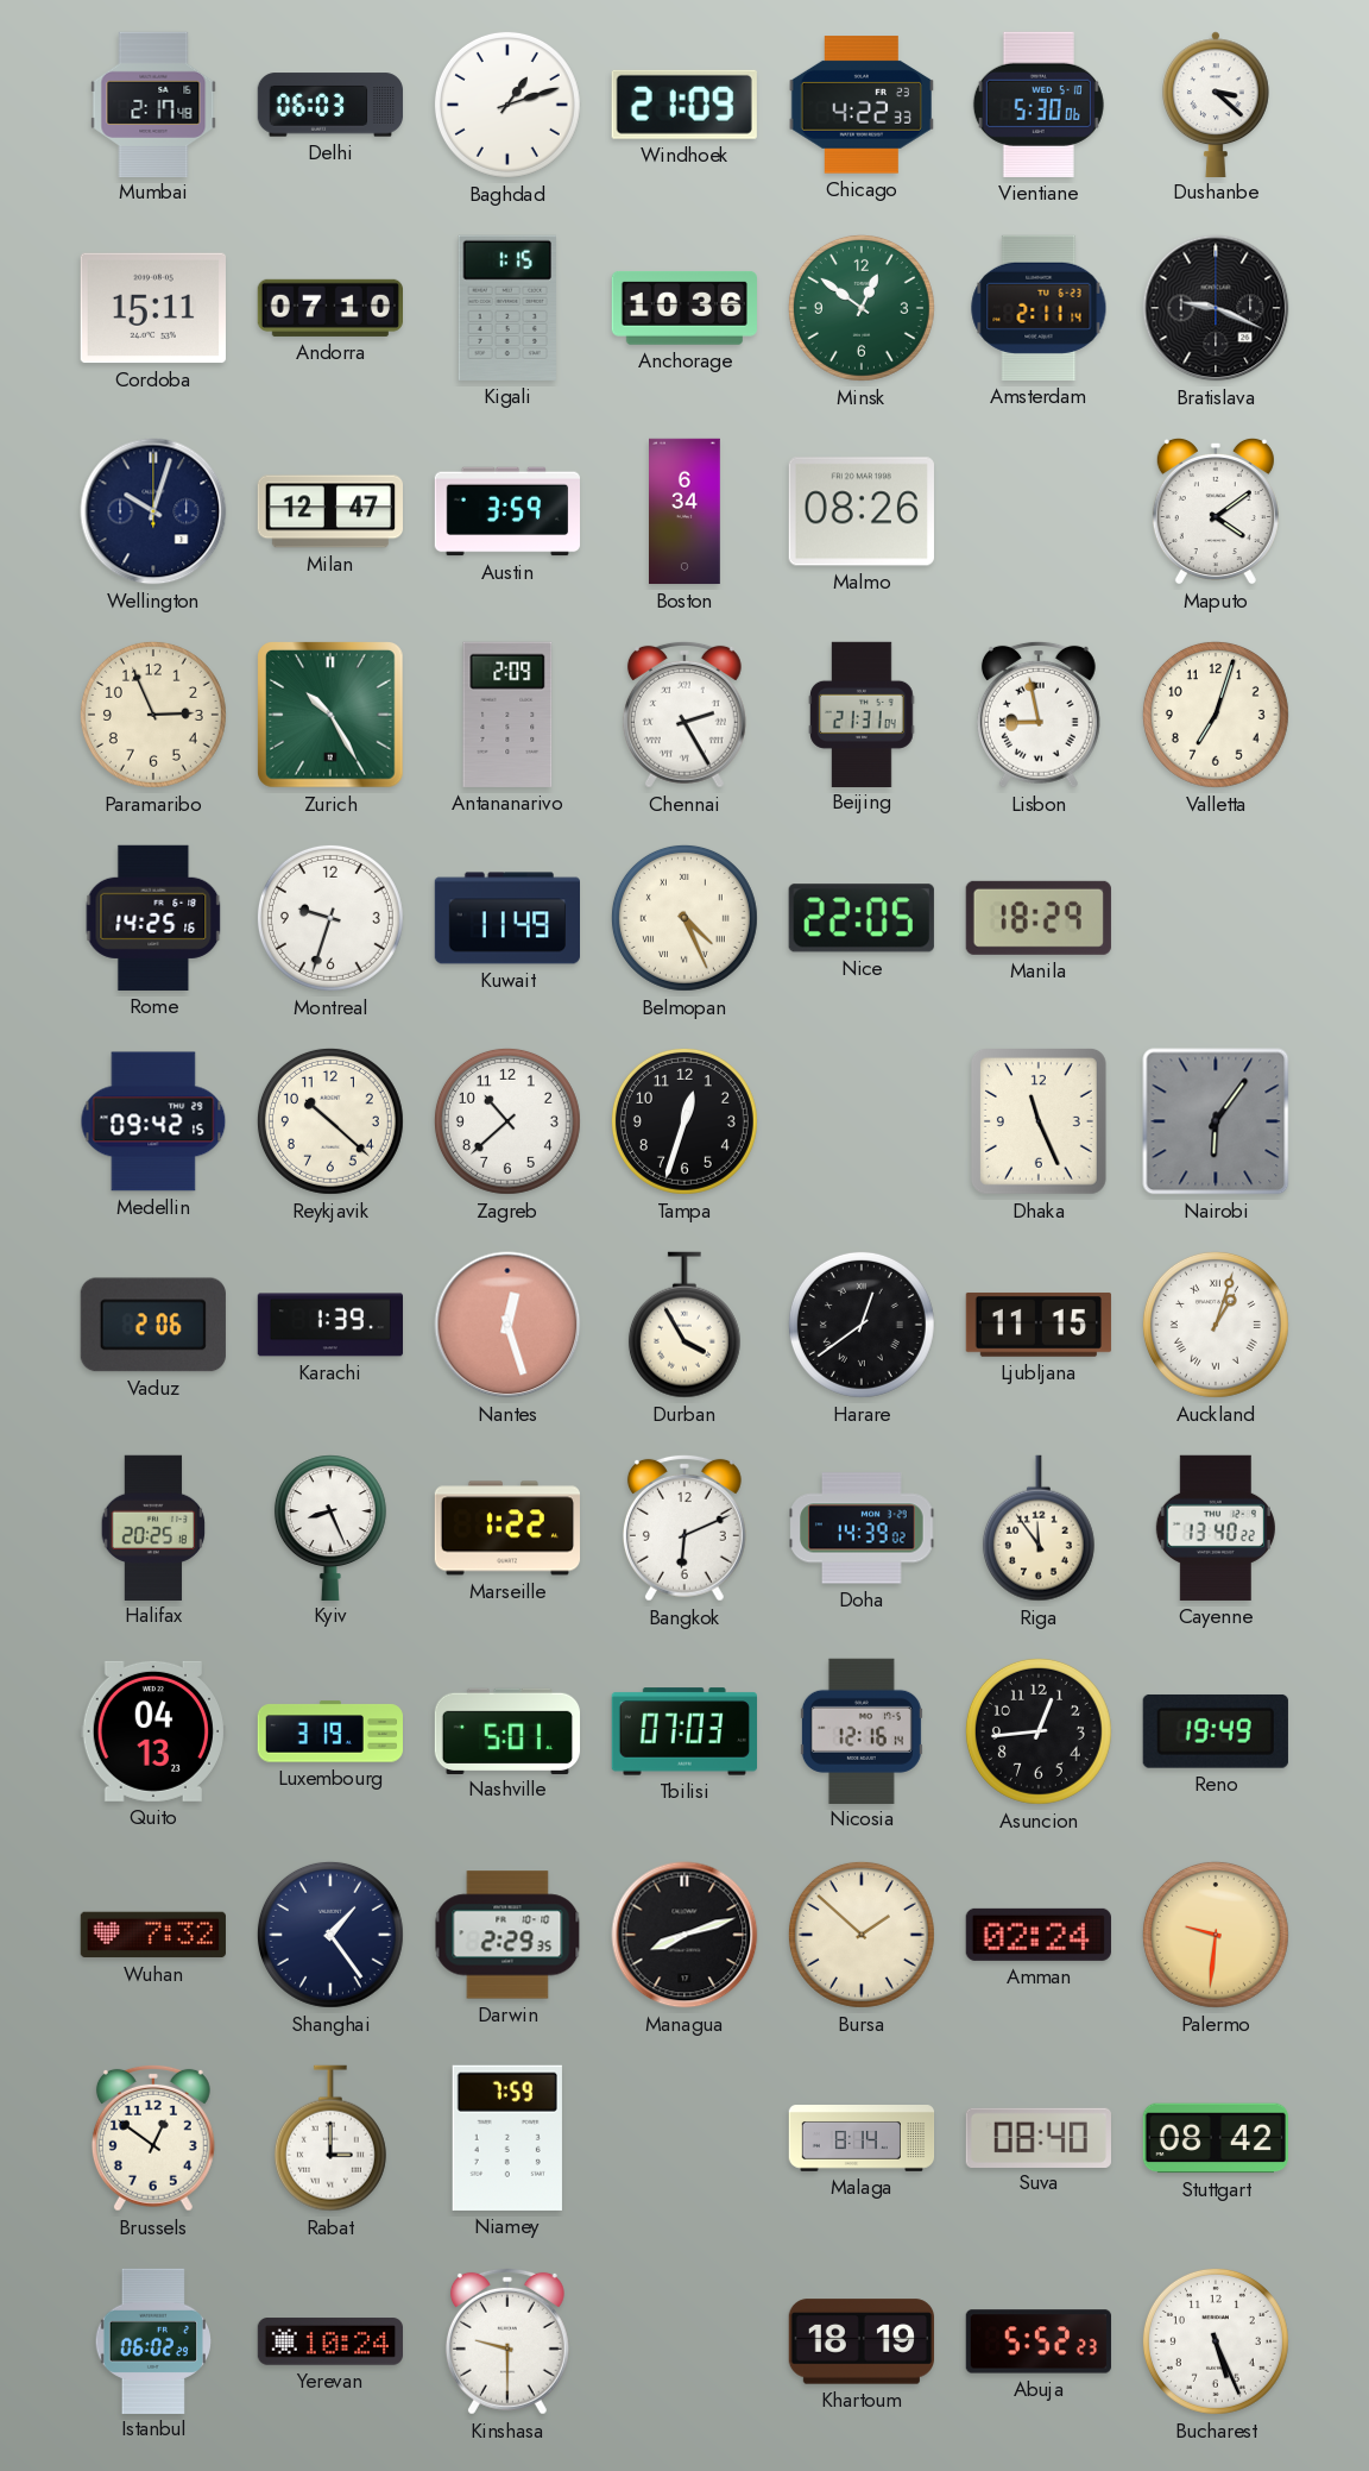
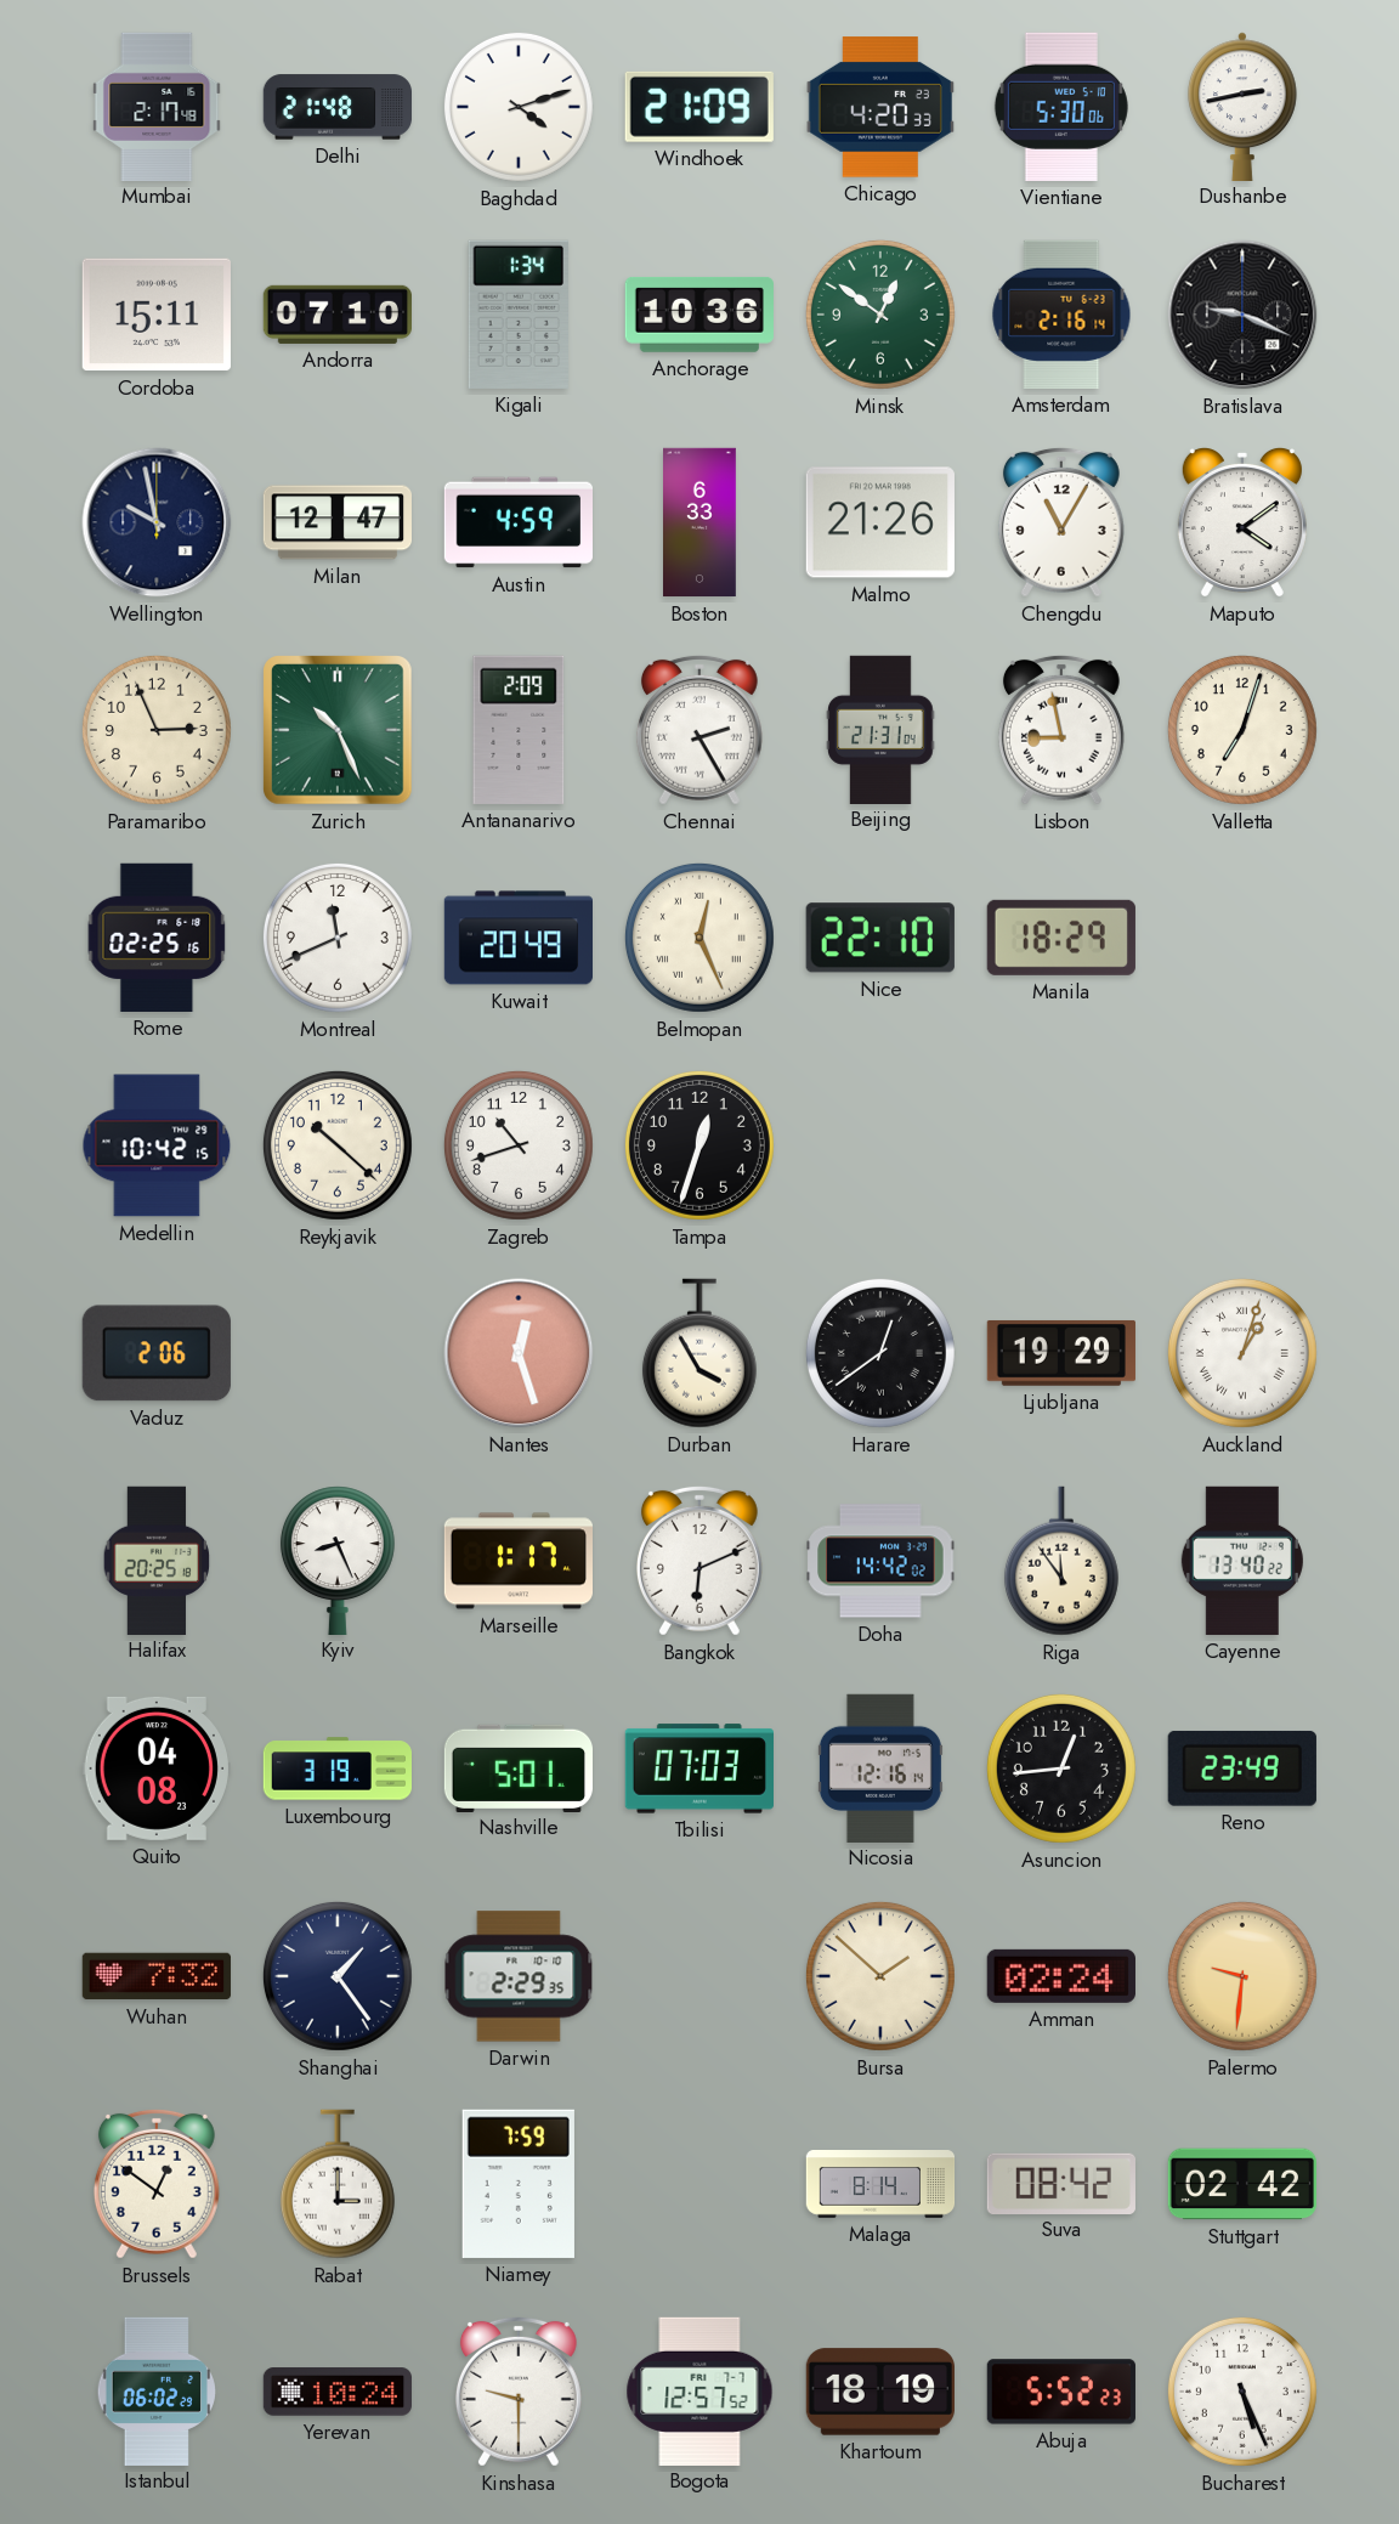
Delhi: 06:03 -> 21:48 (336, 107)
Baghdad: 1:12 -> 4:12 (519, 107)
Chicago: 4:22 -> 4:20 (880, 107)
Dushanbe: 3:22 -> 2:43 (1244, 106)
Kigali: 1:15 -> 1:34 (517, 315)
Amsterdam: 2:11 -> 2:16 (1061, 315)
Wellington: 10:03 -> 9:58 (157, 522)
Austin: 3:59 -> 4:59 (517, 522)
Boston: 6:34 -> 6:33 (701, 522)
Malmo: 08:26 -> 21:26 (880, 522)
Chengdu: none -> 11:05 (1061, 522)
Zurich: 10:25 -> 10:26 (339, 731)
Rome: 14:25 -> 02:25 (157, 938)
Montreal: 9:33 -> 11:41 (338, 938)
Kuwait: 11:49 -> 20:49 (517, 938)
Belmopan: 4:26 -> 12:26 (699, 938)
Nice: 22:05 -> 22:10 (880, 938)
Medellin: 09:42 -> 10:42 (157, 1145)
Zagreb: 10:38 -> 10:42 (519, 1145)
Dhaka: 11:26 -> none (1039, 1121)
Nairobi: 6:06 -> none (1216, 1121)
Karachi: 1:39 -> none (329, 1325)
Ljubljana: 11:15 -> 19:29 (1061, 1353)
Marseille: 1:22 -> 1:17 (517, 1561)
Doha: 14:39 -> 14:42 (880, 1561)
Quito: 04:13 -> 04:08 (157, 1769)
Reno: 19:49 -> 23:49 (1242, 1769)
Managua: 8:12 -> none (684, 1935)
Suva: 08:40 -> 08:42 (1061, 2183)
Stuttgart: 08:42 -> 02:42 (1241, 2184)
Bogota: none -> 12:57 (699, 2390)
